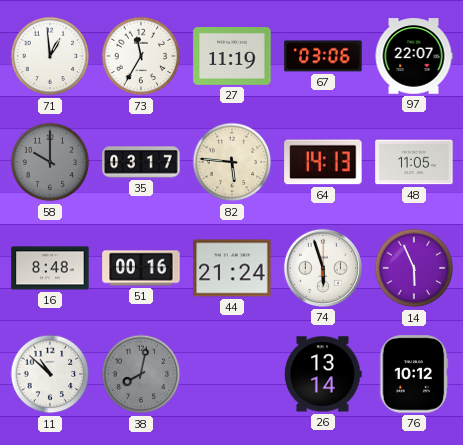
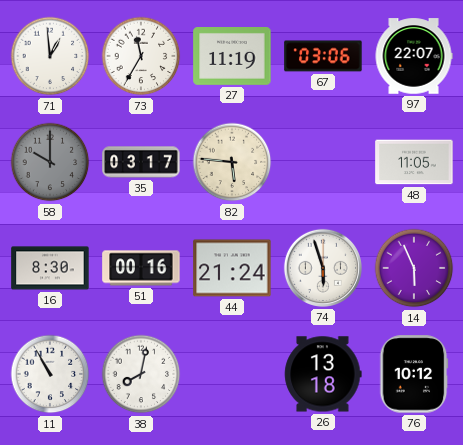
64: 14:13 -> none (323, 162)
16: 8:48 -> 8:30 (50, 268)
11: 10:52 -> 10:55 (50, 374)
38 dial: grey -> white (141, 374)
26: 13:14 -> 13:18 (323, 374)
